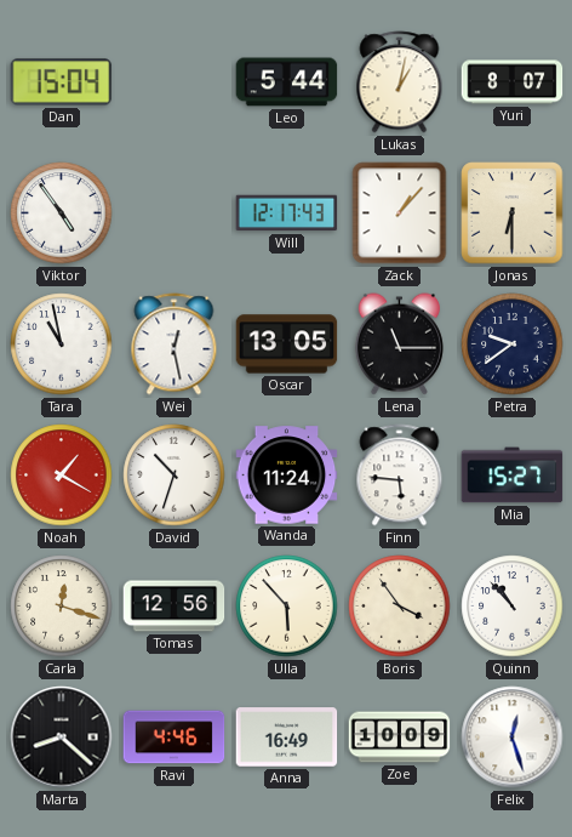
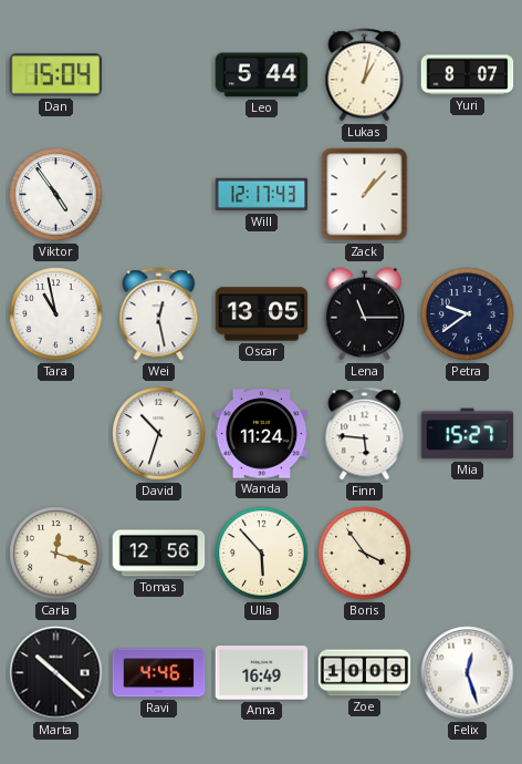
Jonas: 6:30 -> none (513, 213)
Noah: 1:20 -> none (62, 476)
Quinn: 10:53 -> none (513, 607)
Marta: 8:22 -> 10:22 (56, 673)
